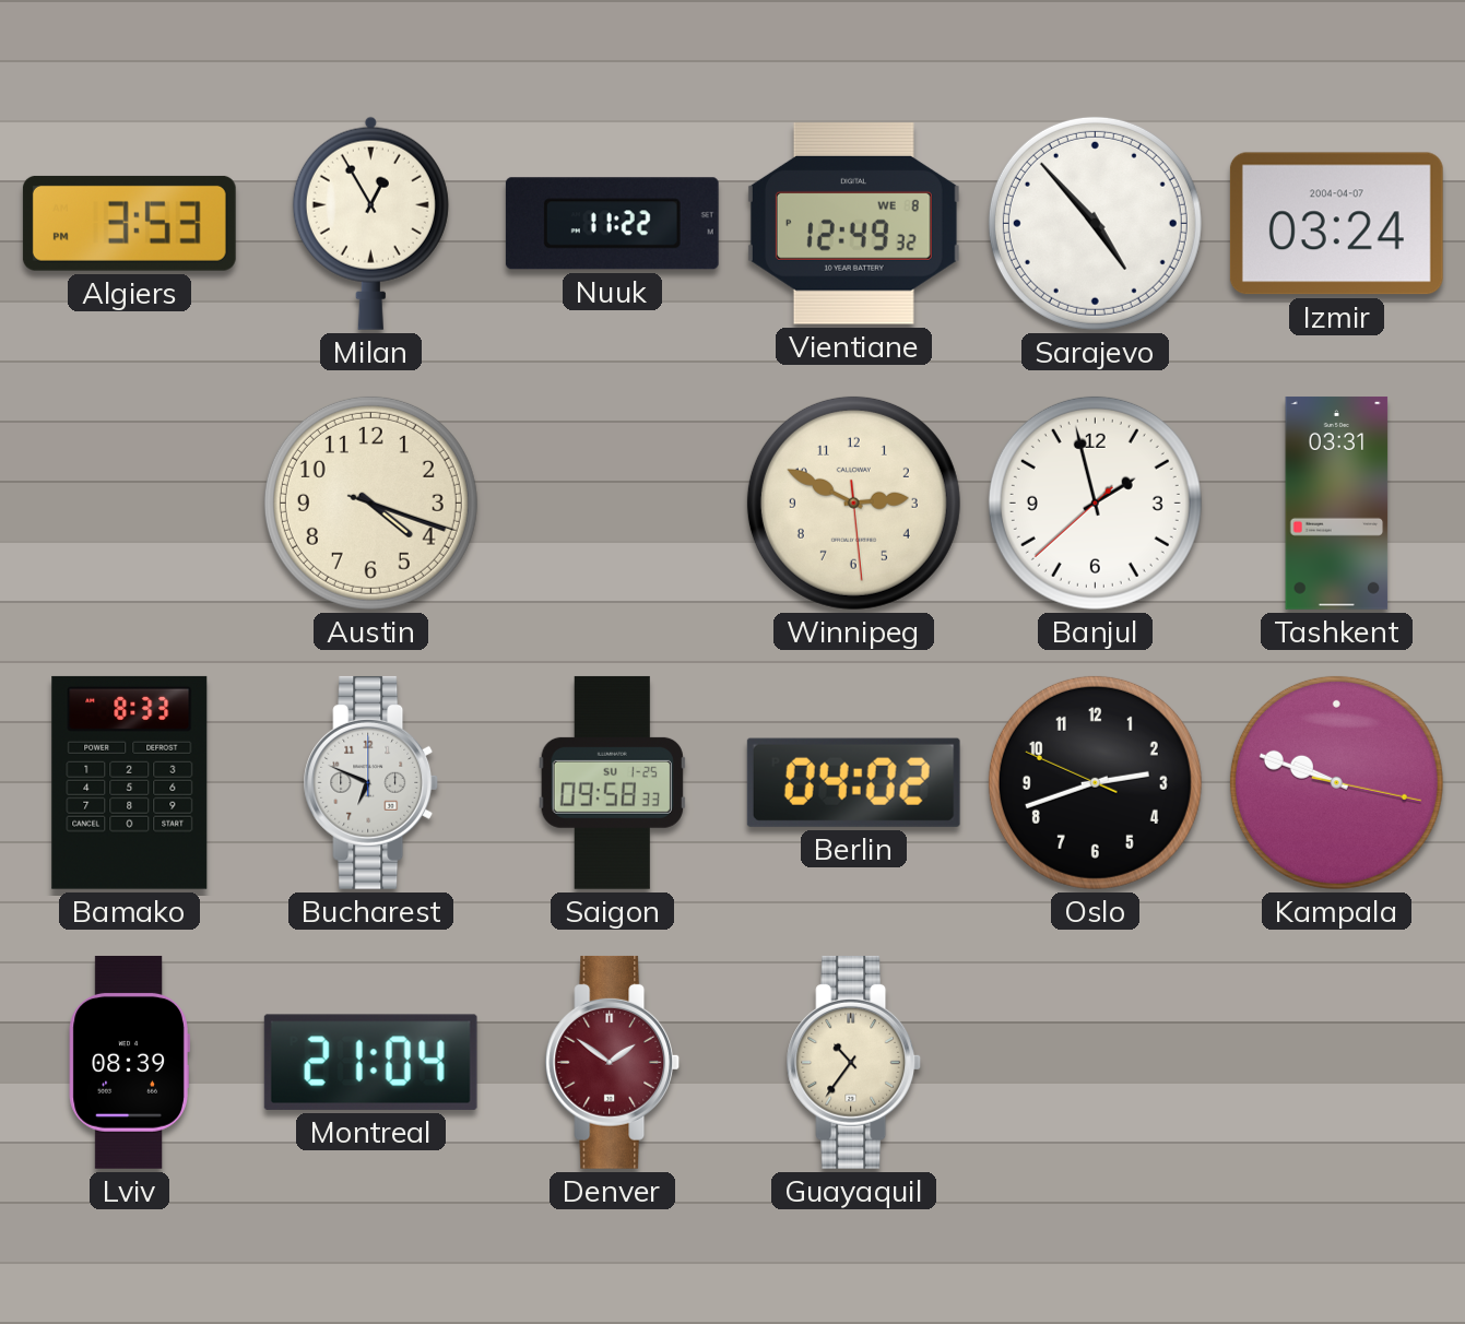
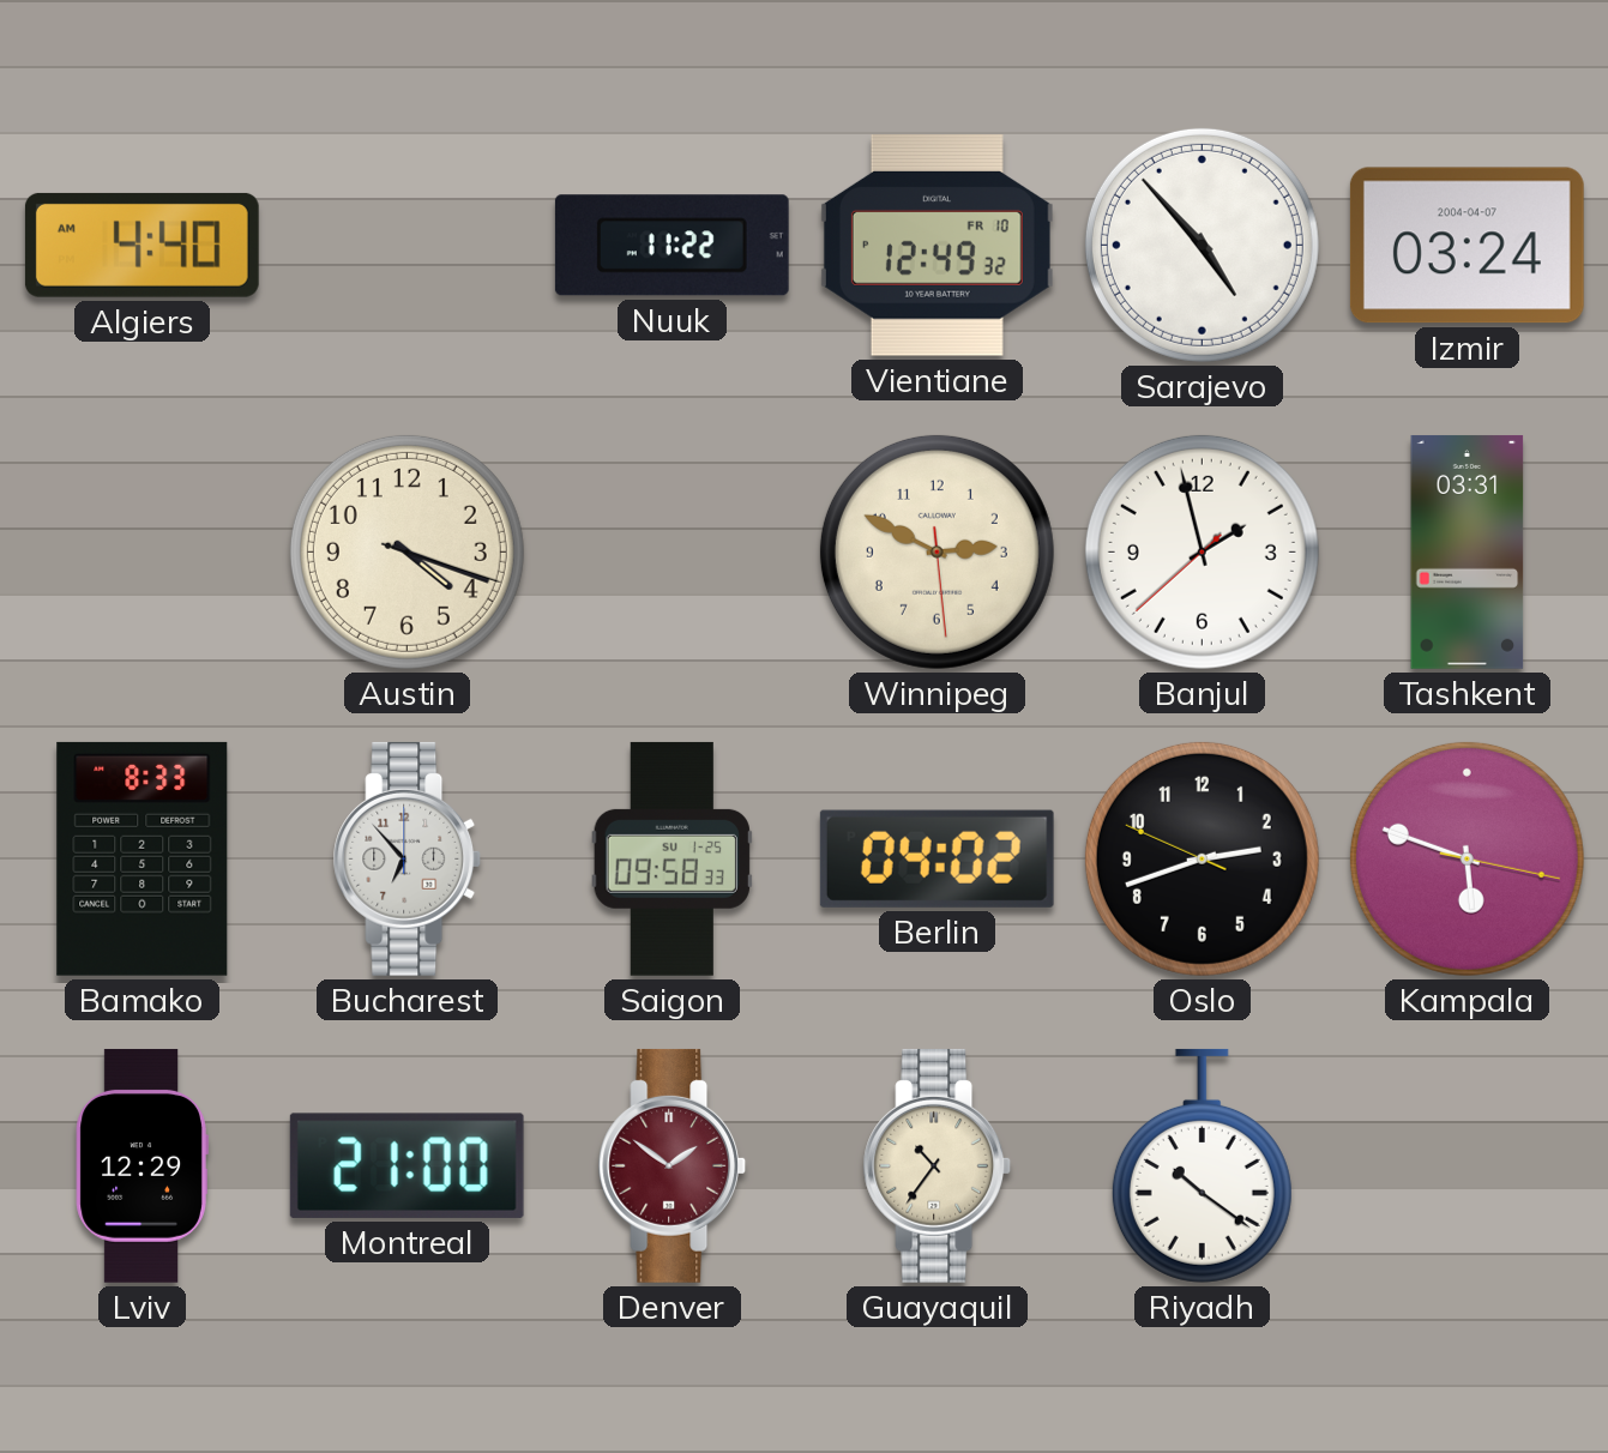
Algiers: 3:53 -> 4:40 (141, 245)
Milan: 12:55 -> none (370, 223)
Vientiane date: WE 8 -> FR 10 (937, 246)
Bucharest: 6:49 -> 6:53 (408, 858)
Kampala: 9:48 -> 5:48 (1467, 858)
Lviv: 08:39 -> 12:29 (141, 1165)
Montreal: 21:04 -> 21:00 (406, 1165)
Riyadh: none -> 10:21 (1202, 1165)
